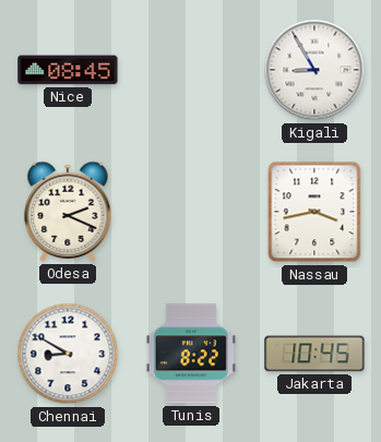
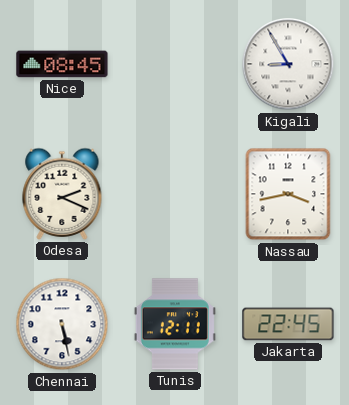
Chennai: 8:50 -> 5:28 (62, 324)
Tunis: 8:22 -> 12:11 (175, 324)
Jakarta: 10:45 -> 22:45 (288, 324)
